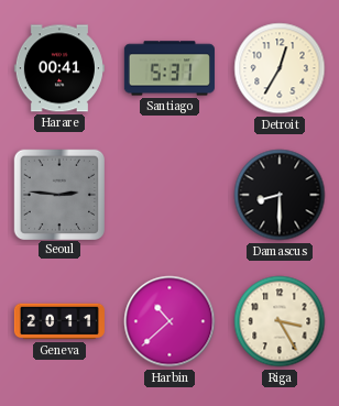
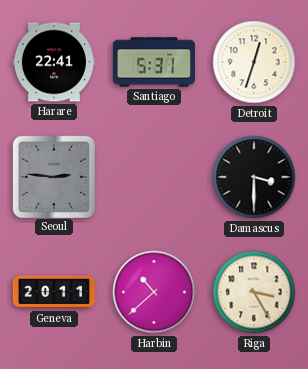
Harare: 00:41 -> 22:41 (54, 62)
Detroit: 12:35 -> 12:33 (254, 62)
Damascus: 8:30 -> 3:30 (254, 177)
